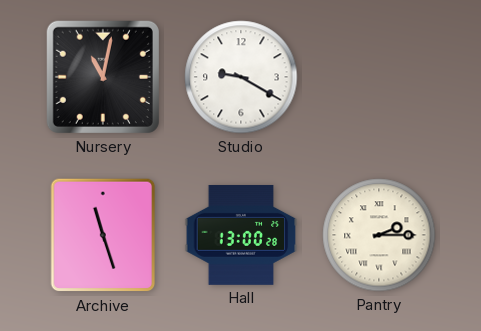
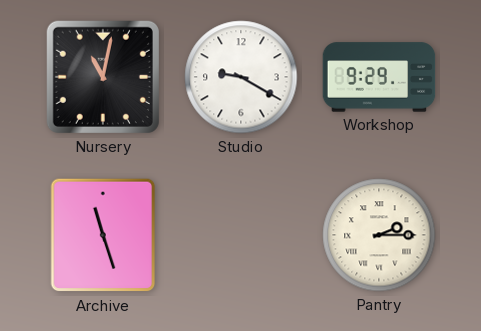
Workshop: none -> 9:29 (379, 77)
Hall: 13:00 -> none (241, 235)
